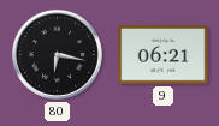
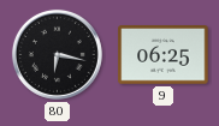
9: 06:21 -> 06:25 (164, 55)
